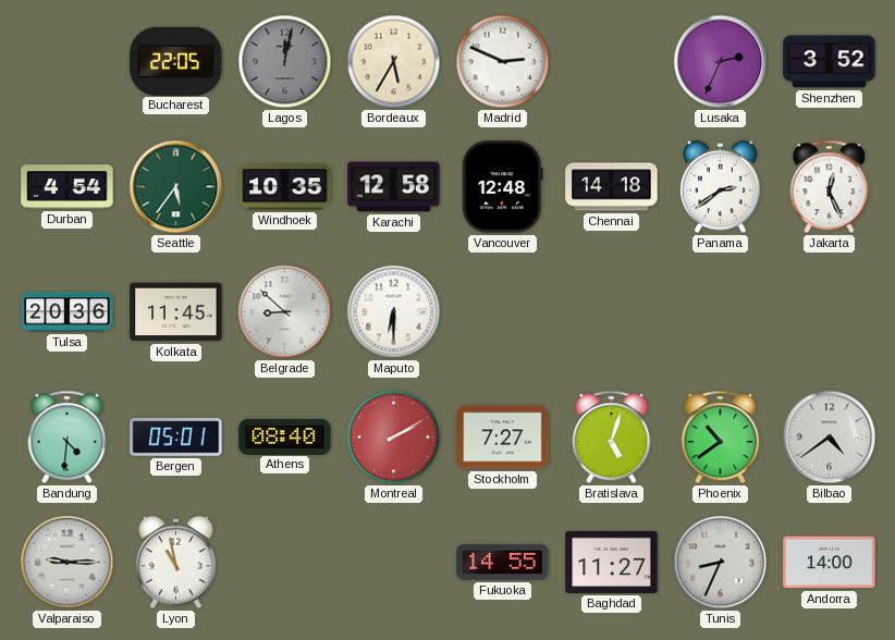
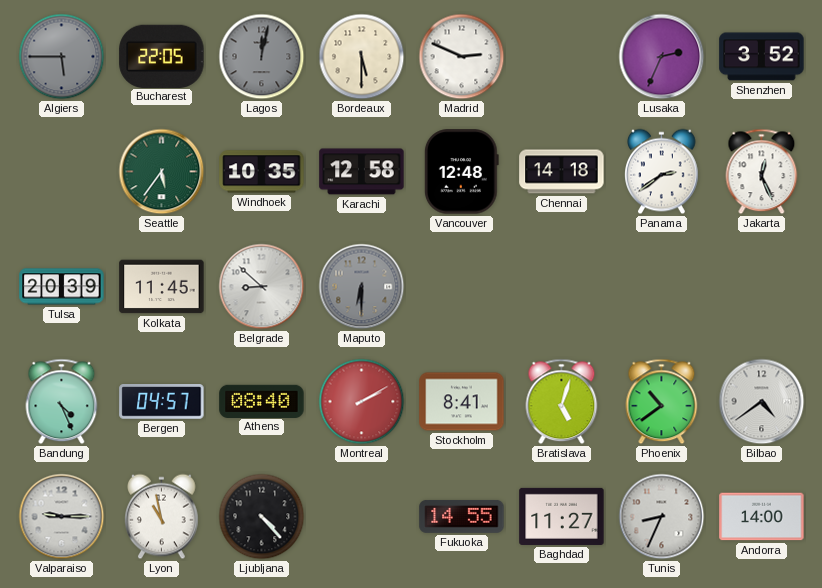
Algiers: none -> 5:45 (62, 57)
Bordeaux: 5:35 -> 5:30 (362, 57)
Durban: 4:54 -> none (68, 187)
Tulsa: 20:36 -> 20:39 (62, 287)
Maputo dial: white -> grey (362, 287)
Bandung: 4:31 -> 4:26 (62, 402)
Bergen: 05:01 -> 04:57 (162, 402)
Stockholm: 7:27 -> 8:41 (462, 402)
Ljubljana: none -> 4:23 (262, 517)
